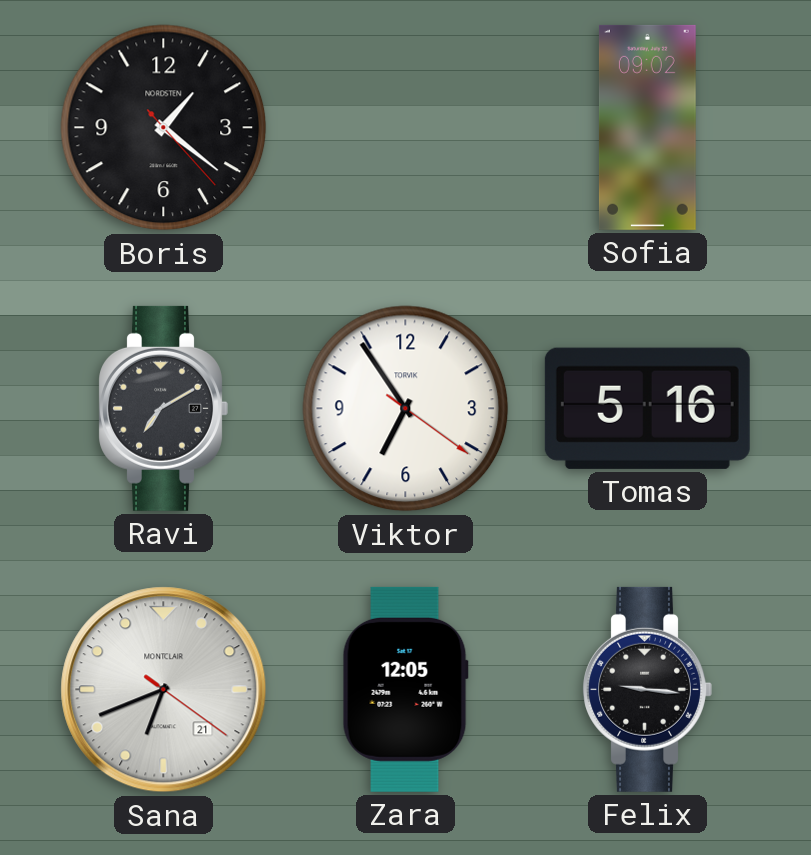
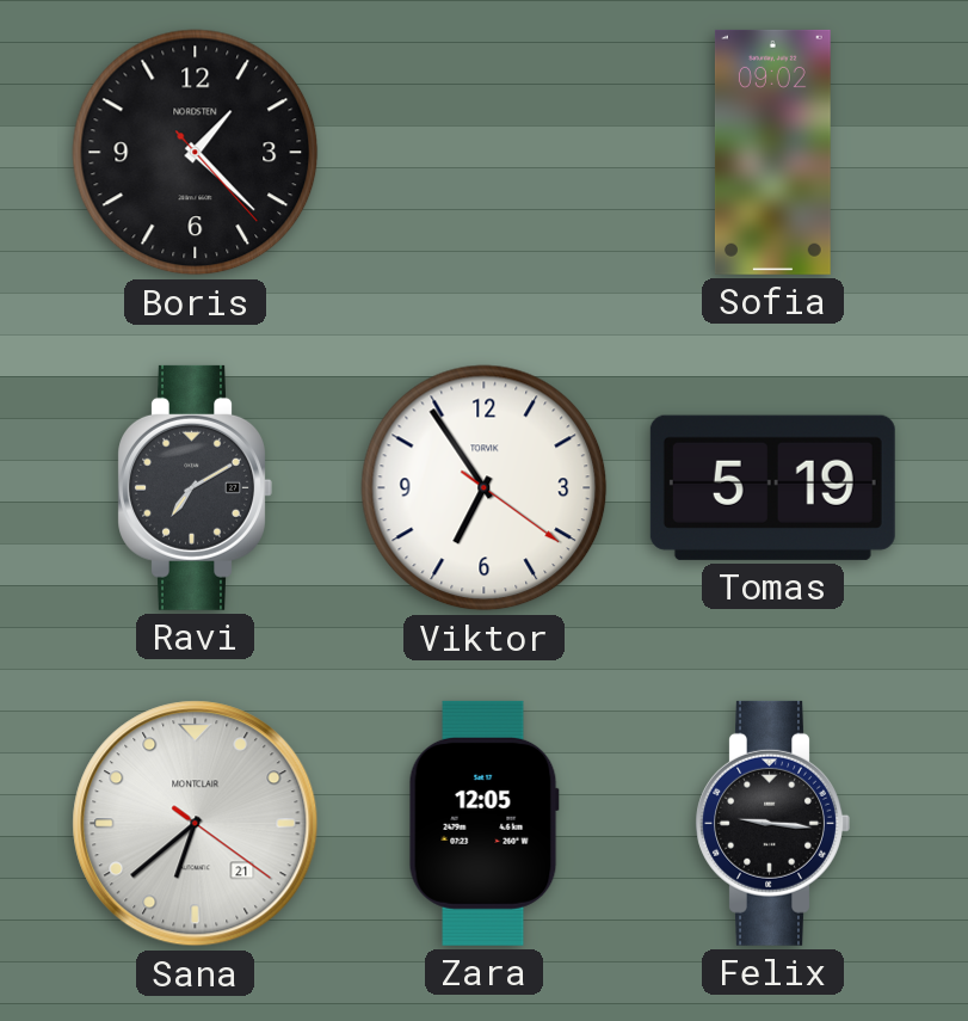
Boris: 1:21 -> 1:22 (196, 153)
Tomas: 5:16 -> 5:19 (772, 487)
Sana: 6:41 -> 6:38 (196, 824)
